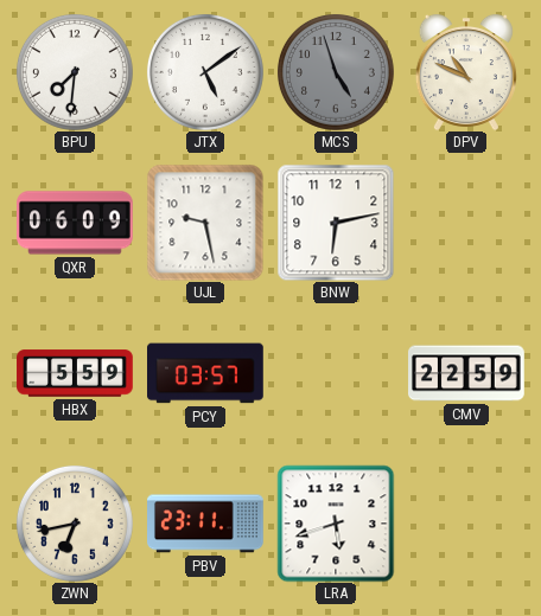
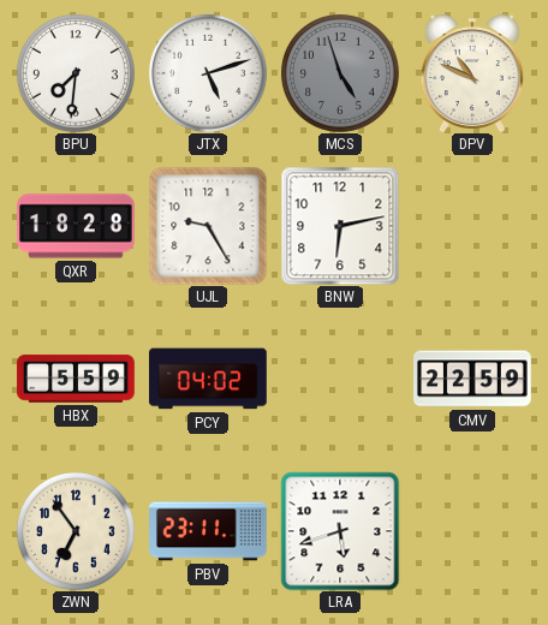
JTX: 5:09 -> 5:12 (208, 73)
QXR: 06:09 -> 18:28 (76, 226)
UJL: 9:28 -> 9:25 (208, 226)
PCY: 03:57 -> 04:02 (209, 379)
ZWN: 6:43 -> 6:54 (76, 531)
